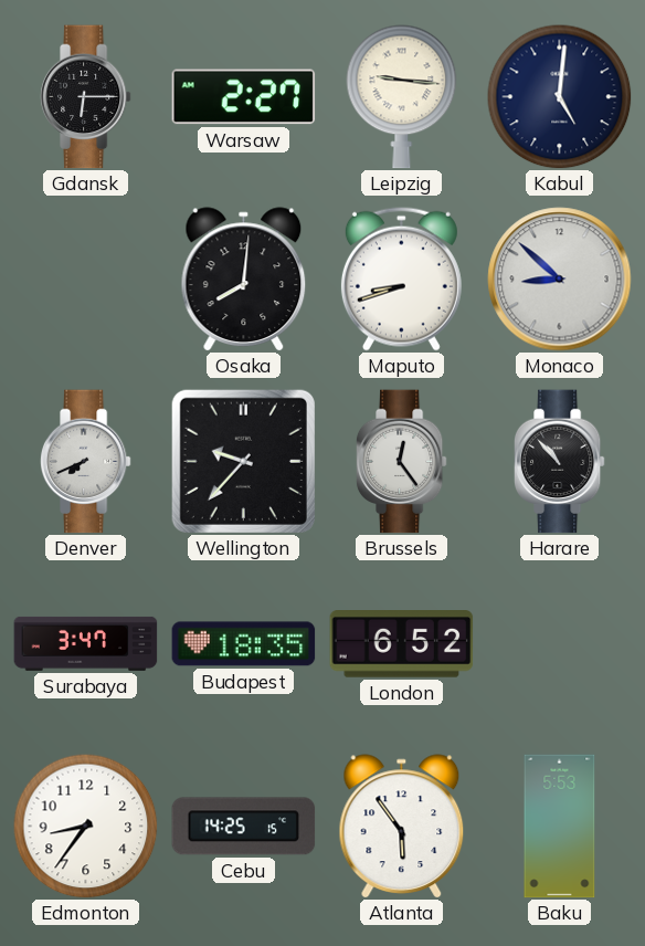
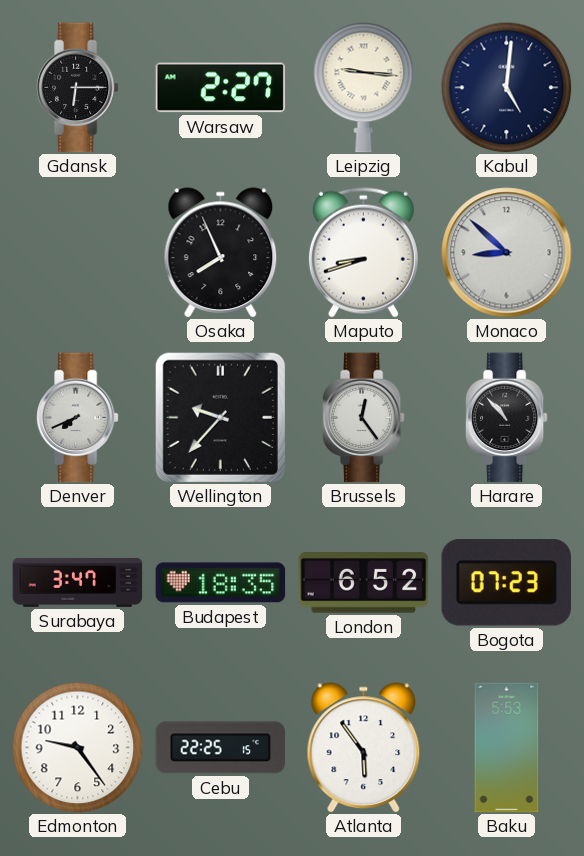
Osaka: 8:01 -> 7:56 (221, 252)
Bogota: none -> 07:23 (506, 583)
Edmonton: 8:36 -> 9:24 (78, 748)
Cebu: 14:25 -> 22:25 (221, 748)
